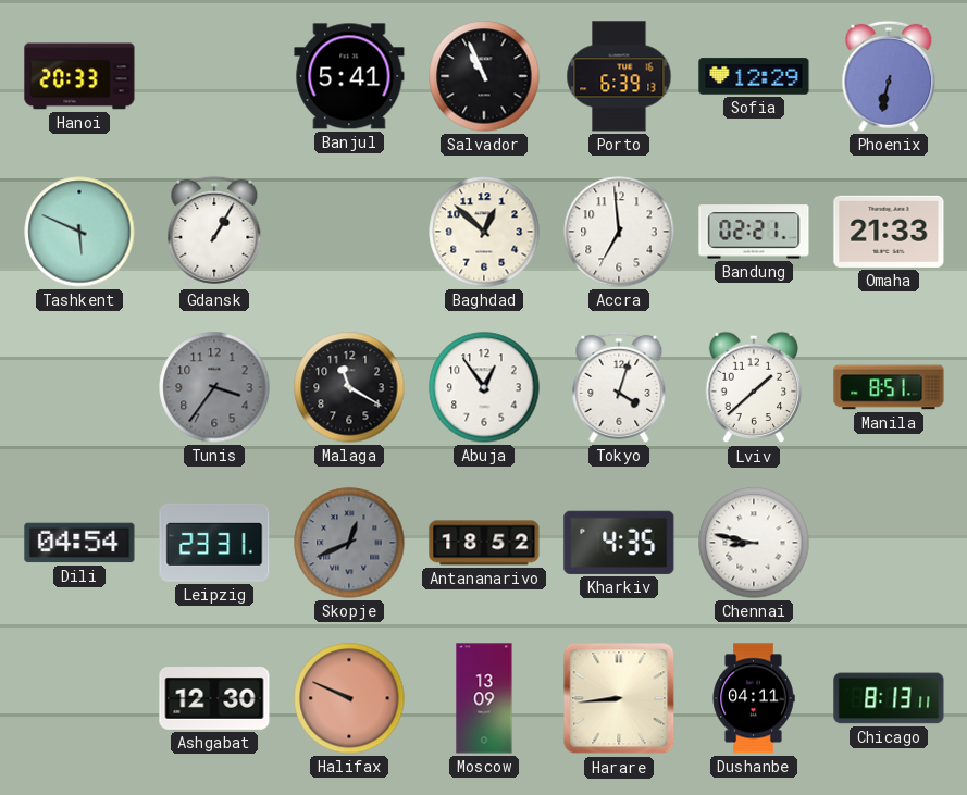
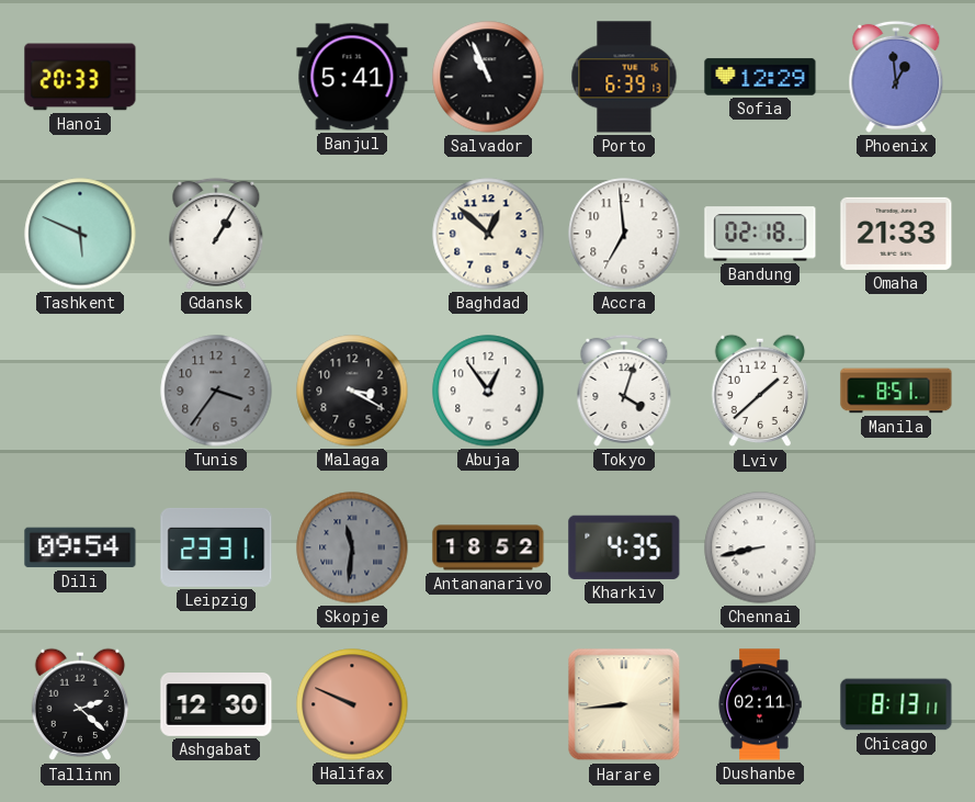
Phoenix: 6:32 -> 12:59 (896, 77)
Bandung: 02:21 -> 02:18 (760, 234)
Malaga: 11:20 -> 3:20 (352, 391)
Dili: 04:54 -> 09:54 (80, 547)
Skopje: 12:41 -> 11:31 (352, 547)
Chennai: 8:47 -> 8:43 (760, 547)
Tallinn: none -> 2:22 (80, 704)
Moscow: 13:09 -> none (484, 698)
Dushanbe: 04:11 -> 02:11 (760, 704)
